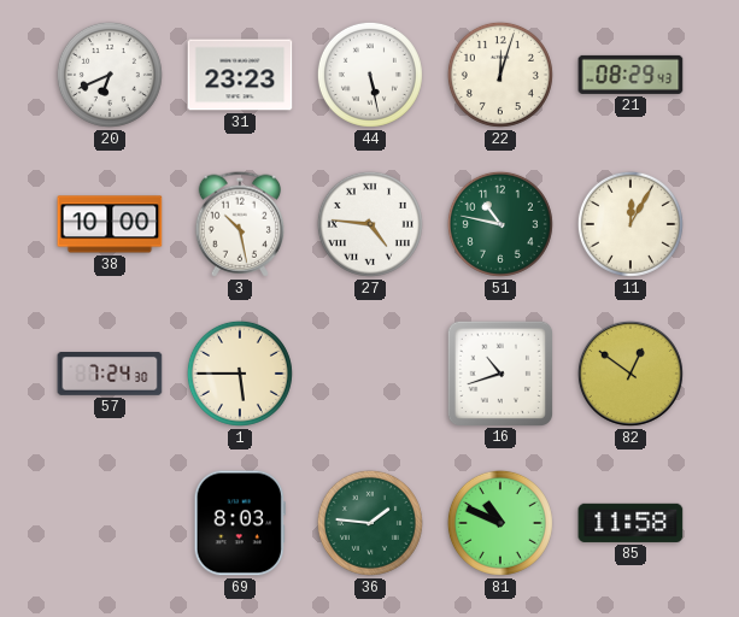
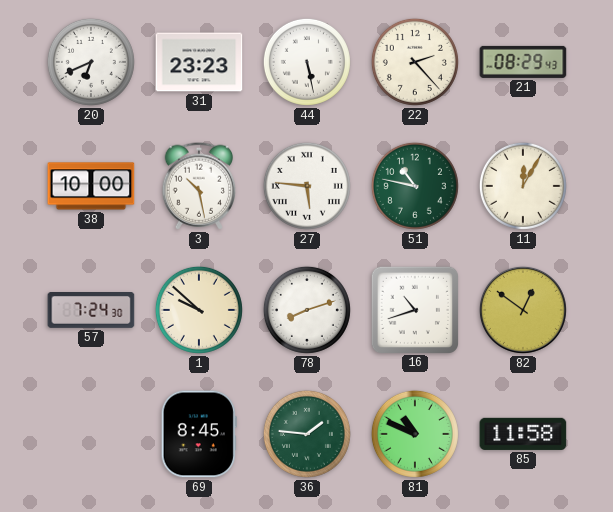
22: 12:03 -> 2:23 (415, 62)
27: 4:46 -> 5:46 (307, 186)
1: 5:45 -> 9:52 (199, 310)
78: none -> 8:12 (307, 310)
69: 8:03 -> 8:45 (199, 434)
